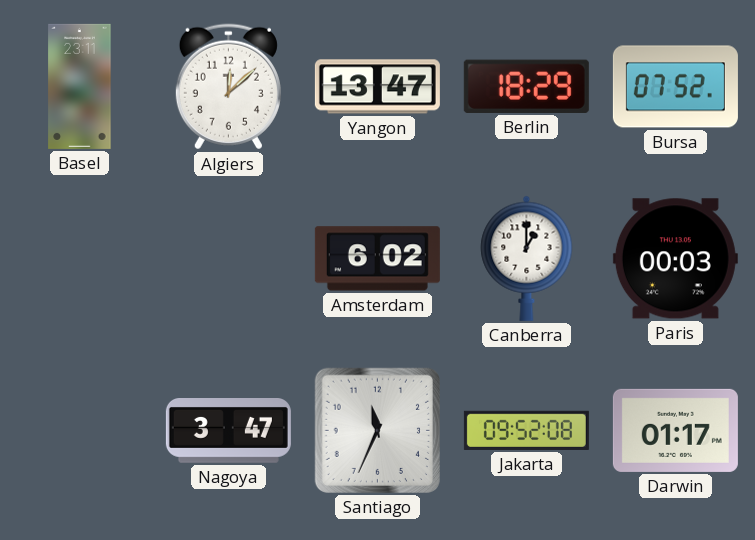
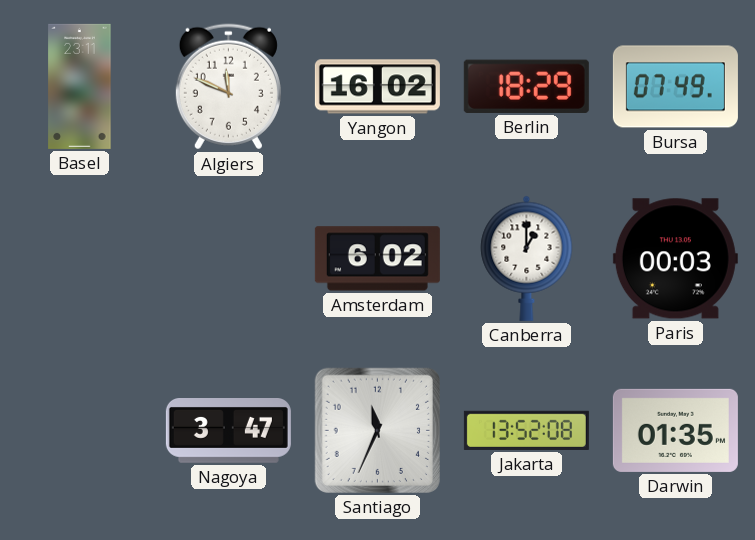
Algiers: 12:08 -> 11:49 (228, 87)
Yangon: 13:47 -> 16:02 (377, 87)
Bursa: 07:52 -> 07:49 (675, 87)
Jakarta: 09:52 -> 13:52 (526, 430)
Darwin: 01:17 -> 01:35 (675, 430)
